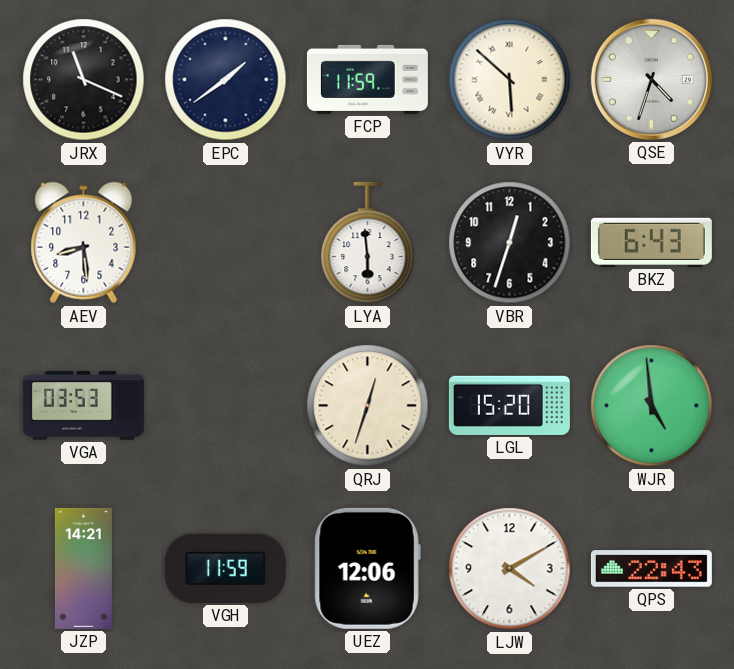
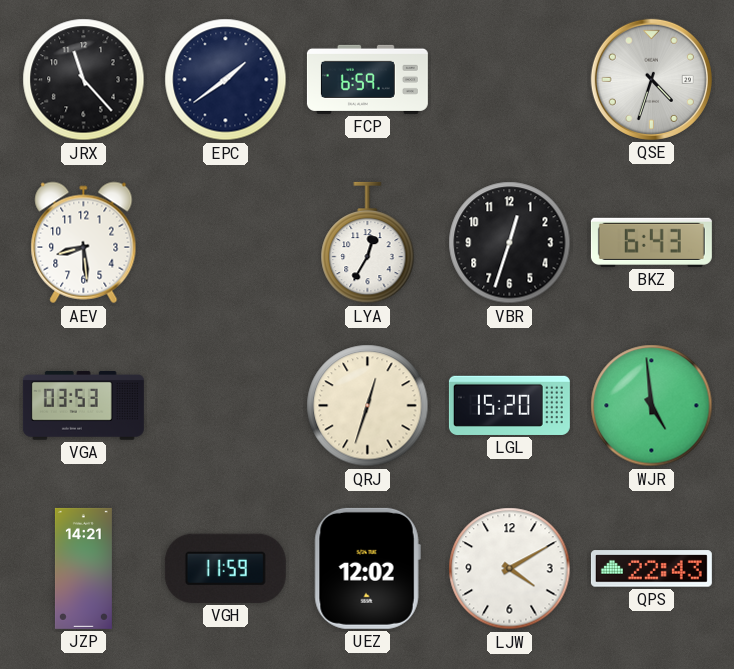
JRX: 11:19 -> 11:23 (84, 80)
FCP: 11:59 -> 6:59 (367, 79)
VYR: 5:52 -> none (510, 80)
LYA: 5:59 -> 12:35 (368, 243)
UEZ: 12:06 -> 12:02 (367, 568)
